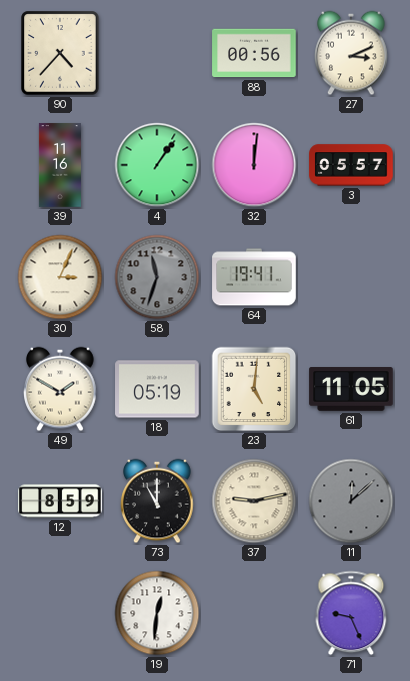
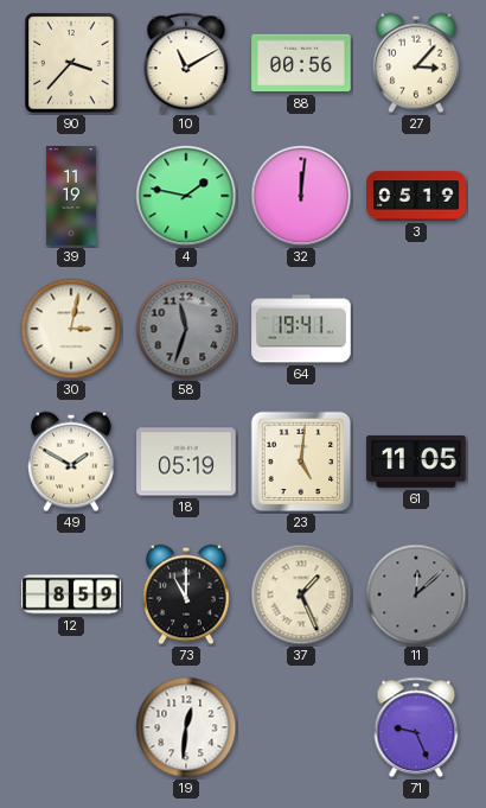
90: 4:37 -> 3:37 (71, 63)
10: none -> 11:10 (186, 63)
27: 3:11 -> 3:07 (416, 63)
39: 11:16 -> 11:19 (71, 196)
4: 1:06 -> 1:47 (186, 196)
3: 05:57 -> 05:19 (416, 196)
30: 3:04 -> 3:02 (71, 329)
37: 9:13 -> 1:26 (301, 594)
